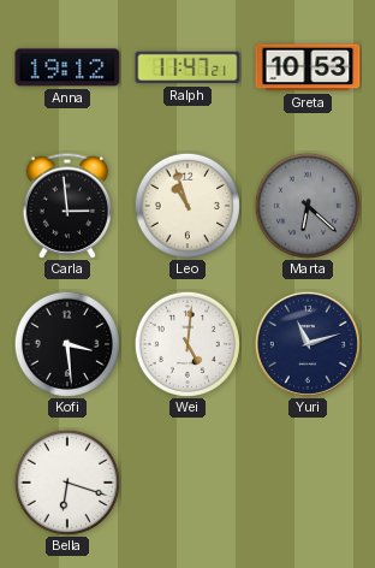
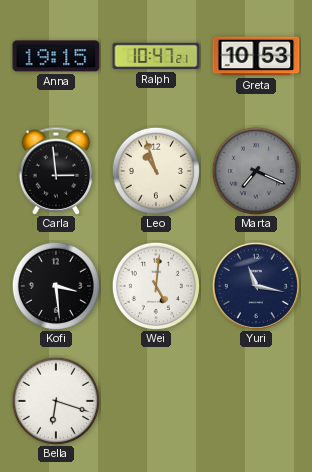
Anna: 19:12 -> 19:15 (56, 56)
Ralph: 11:47 -> 10:47 (156, 56)
Marta: 6:22 -> 7:19 (256, 171)
Yuri: 11:12 -> 11:17 (256, 286)
